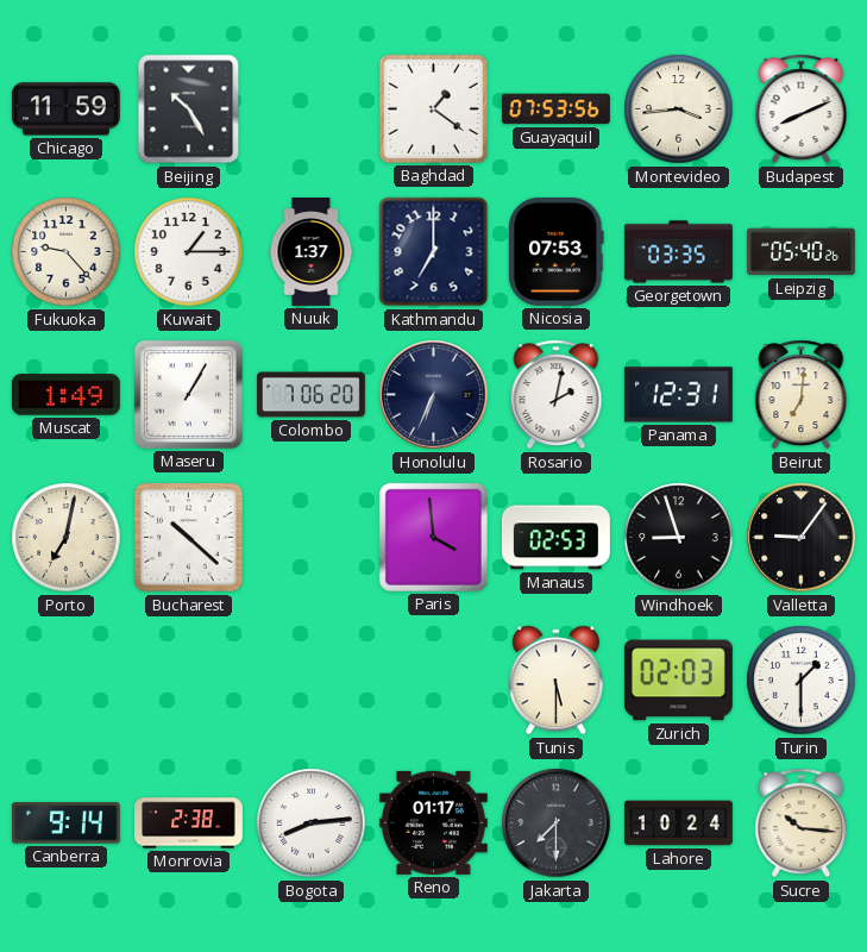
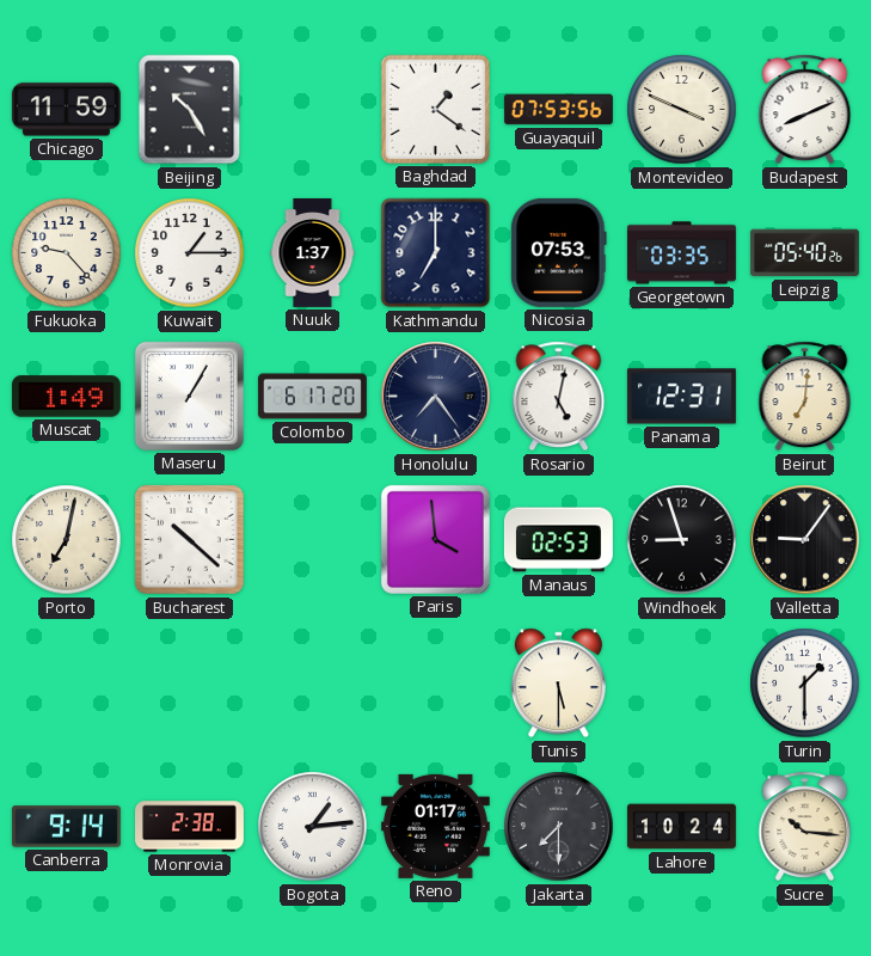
Montevideo: 3:44 -> 3:49 (682, 110)
Colombo: 7:06 -> 6:17 (312, 397)
Honolulu: 6:34 -> 7:24 (436, 397)
Rosario: 2:02 -> 5:02 (559, 397)
Zurich: 02:03 -> none (678, 681)
Bogota: 8:14 -> 1:14 (313, 827)
